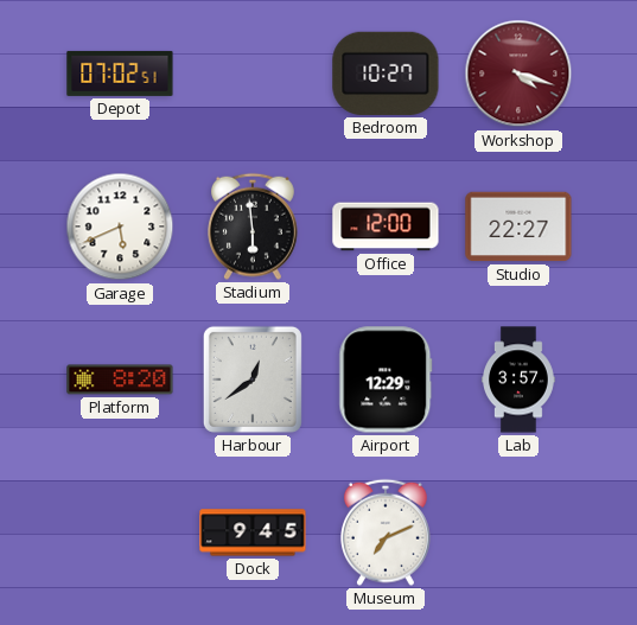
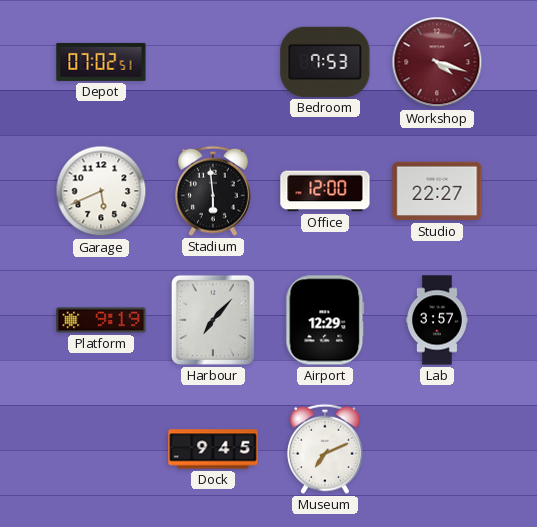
Bedroom: 10:27 -> 7:53 (325, 62)
Platform: 8:20 -> 9:19 (101, 320)
Harbour: 12:39 -> 7:07 (213, 320)
